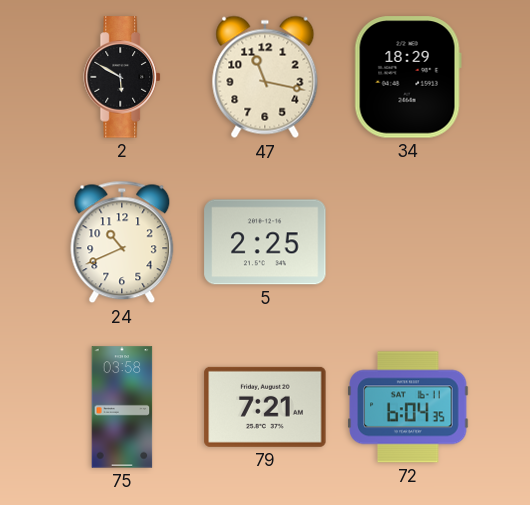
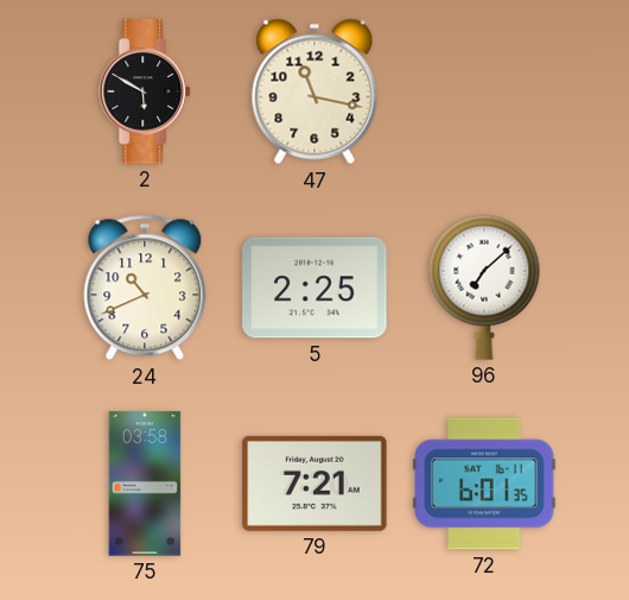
34: 18:29 -> none (408, 77)
96: none -> 7:08 (484, 288)
72: 6:04 -> 6:01 (484, 484)
